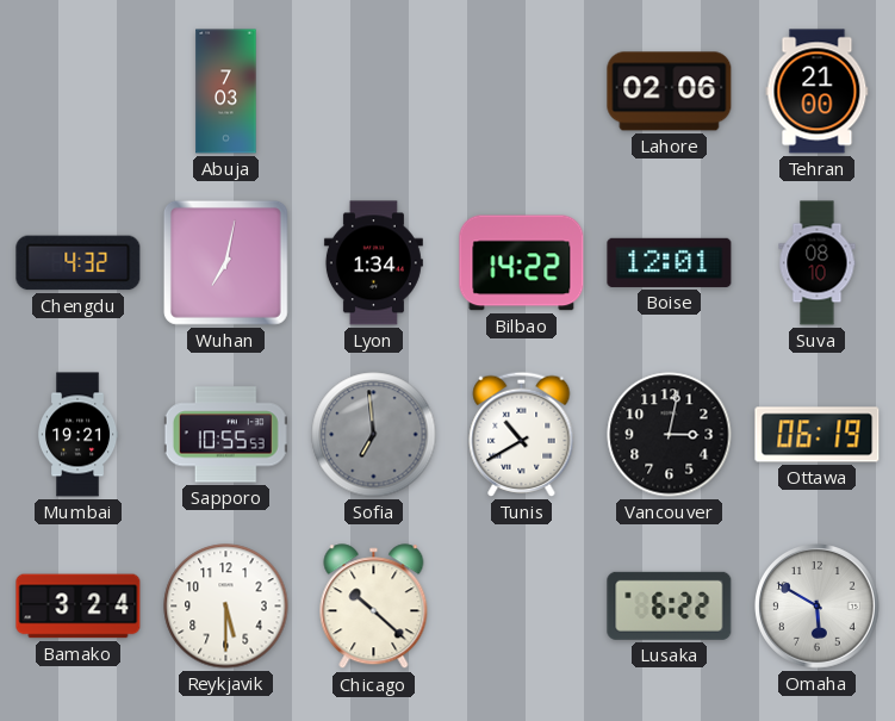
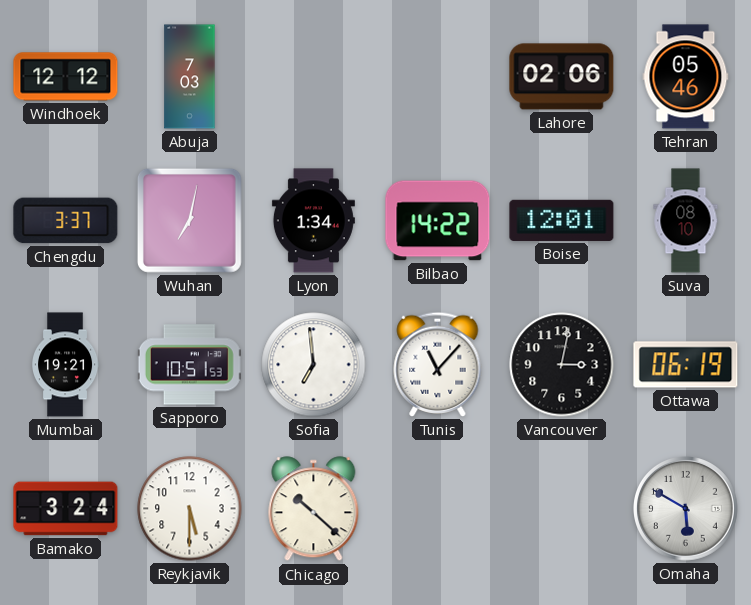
Windhoek: none -> 12:12 (66, 77)
Tehran: 21:00 -> 05:46 (686, 77)
Chengdu: 4:32 -> 3:37 (66, 221)
Sapporo: 10:55 -> 10:51 (189, 365)
Sofia dial: grey -> white (314, 365)
Tunis: 10:40 -> 11:07 (438, 364)
Lusaka: 6:22 -> none (670, 605)
